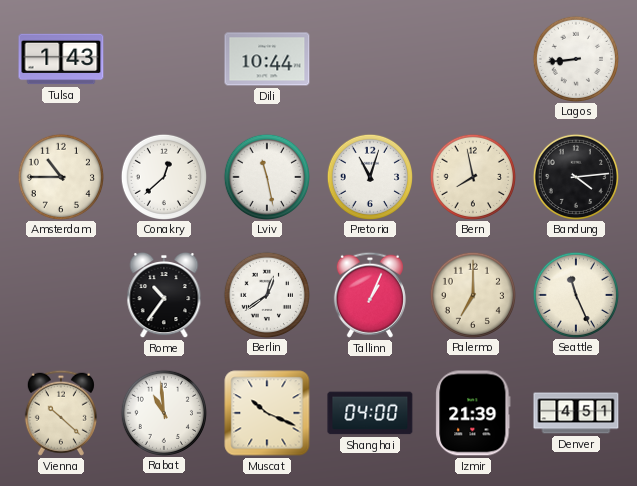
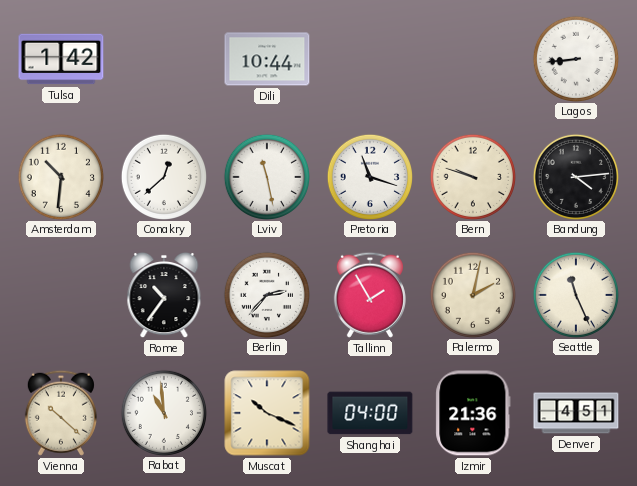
Tulsa: 1:43 -> 1:42 (61, 59)
Amsterdam: 10:45 -> 10:31 (60, 176)
Pretoria: 11:03 -> 11:18 (369, 176)
Bern: 7:58 -> 9:48 (472, 176)
Berlin: 12:39 -> 2:37 (266, 294)
Tallinn: 1:04 -> 1:55 (370, 295)
Palermo: 7:00 -> 2:02 (472, 294)
Izmir: 21:39 -> 21:36 (473, 413)
